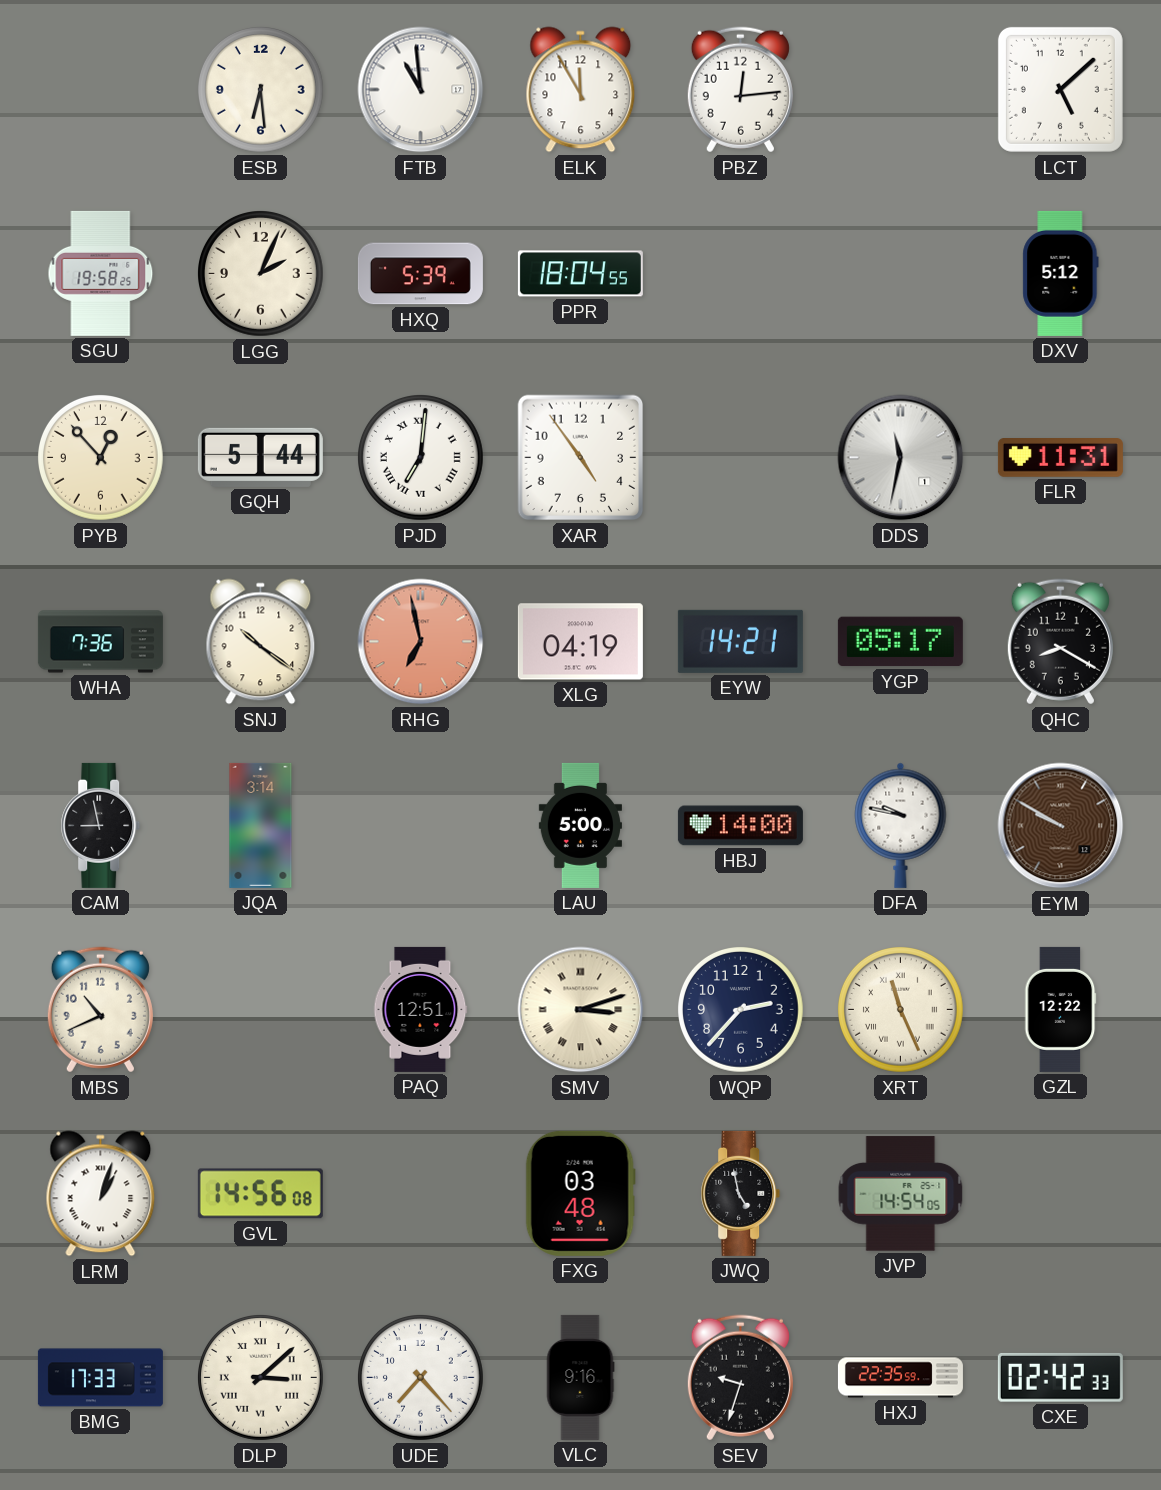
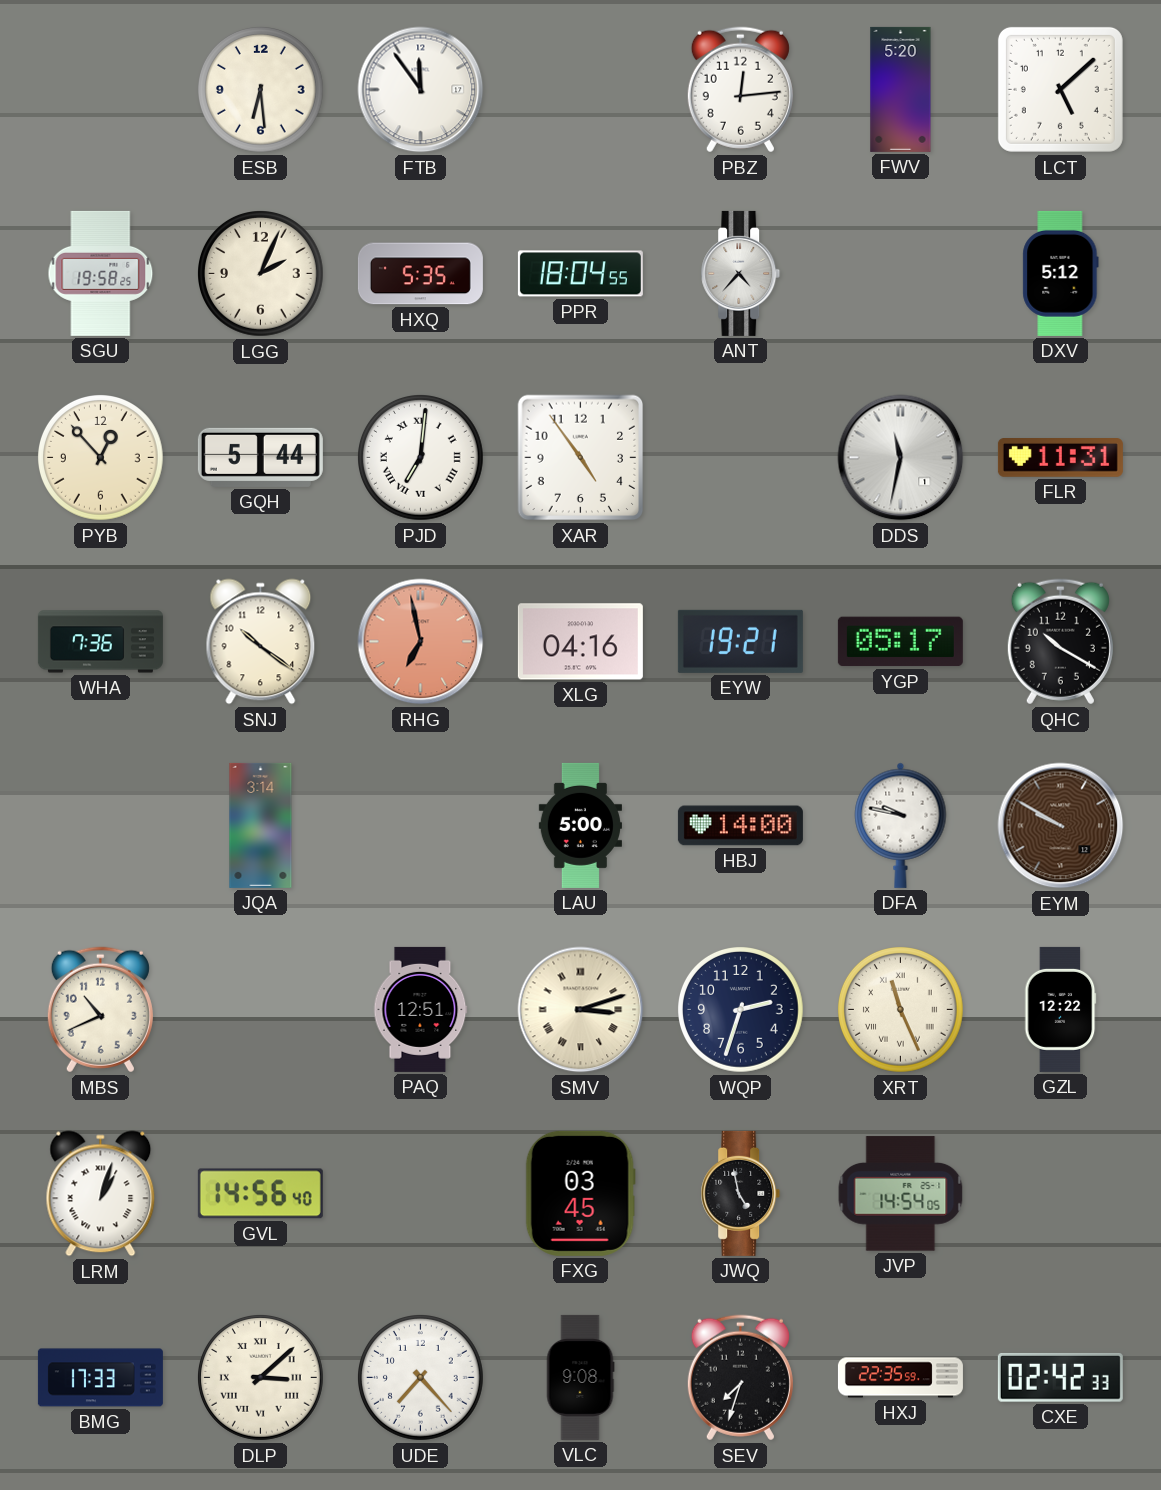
FTB: 10:59 -> 11:54 (421, 90)
ELK: 11:55 -> none (581, 90)
FWV: none -> 5:20 (901, 89)
HXQ: 5:39 -> 5:35 (420, 274)
ANT: none -> 4:37 (741, 273)
XLG: 04:19 -> 04:16 (580, 642)
EYW: 14:21 -> 19:21 (740, 641)
QHC: 8:20 -> 10:20 (1060, 642)
CAM: 8:58 -> none (101, 825)
WQP: 2:37 -> 2:33 (741, 1010)
GVL: 14:56:08 -> 14:56:40 (260, 1194)
FXG: 03:48 -> 03:45 (580, 1193)
VLC: 9:16 -> 9:08 (580, 1377)
SEV: 9:33 -> 7:33 (740, 1378)
